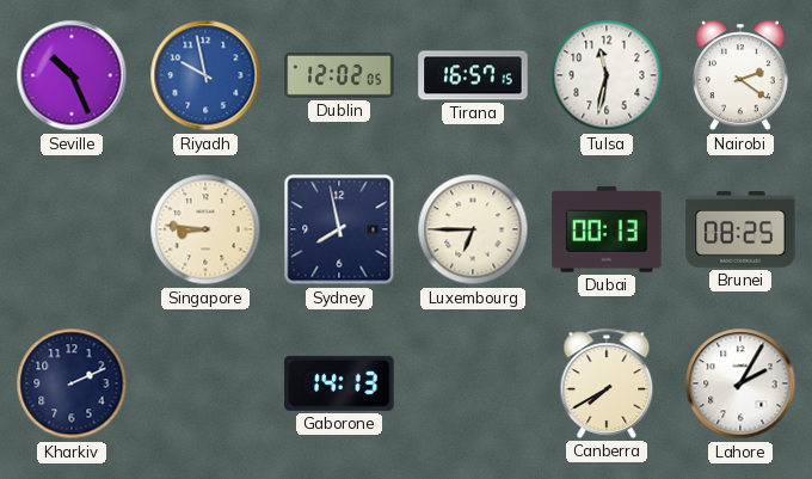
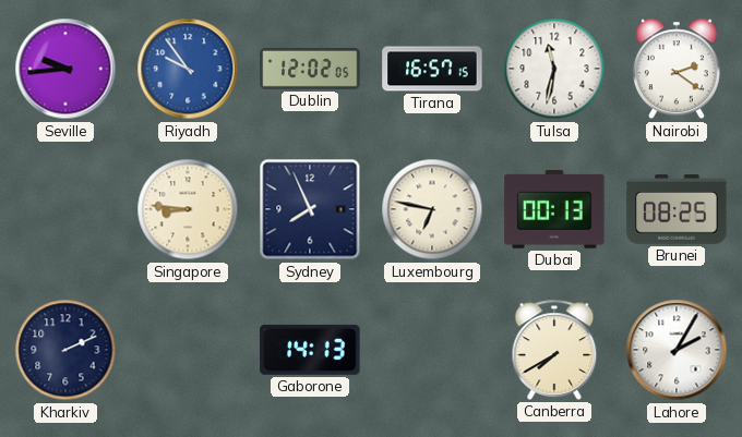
Seville: 10:26 -> 9:44 (65, 69)
Riyadh: 9:58 -> 9:54 (188, 69)
Sydney: 7:58 -> 7:56 (310, 209)
Luxembourg: 6:45 -> 6:47 (432, 209)
